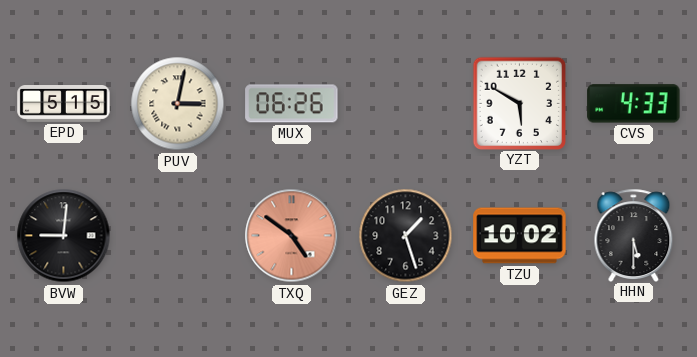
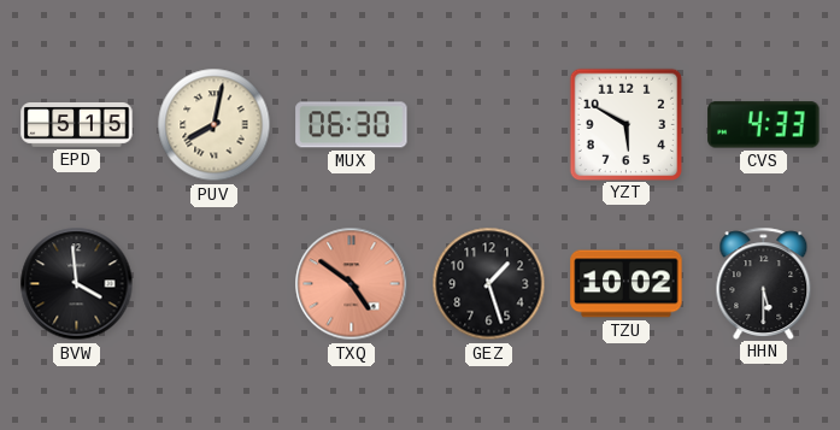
PUV: 3:02 -> 8:02 (215, 125)
MUX: 06:26 -> 06:30 (352, 125)
BVW: 9:01 -> 3:59 (77, 284)
